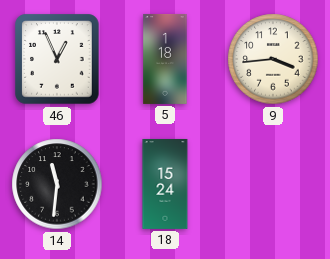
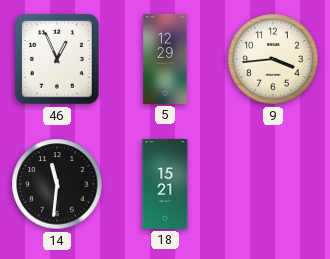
5: 1:18 -> 12:29 (165, 59)
18: 15:24 -> 15:21 (165, 184)
